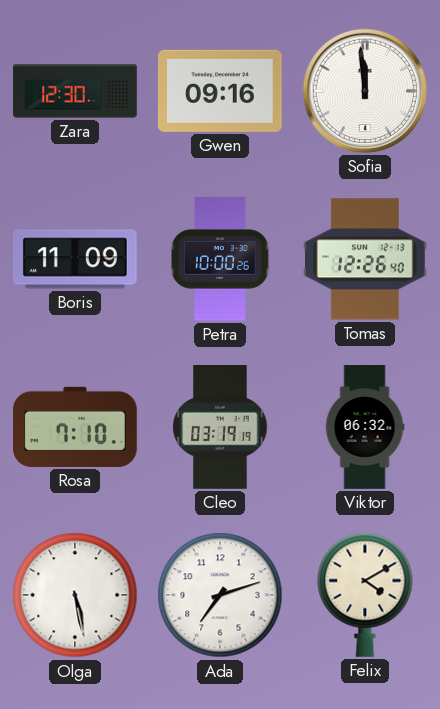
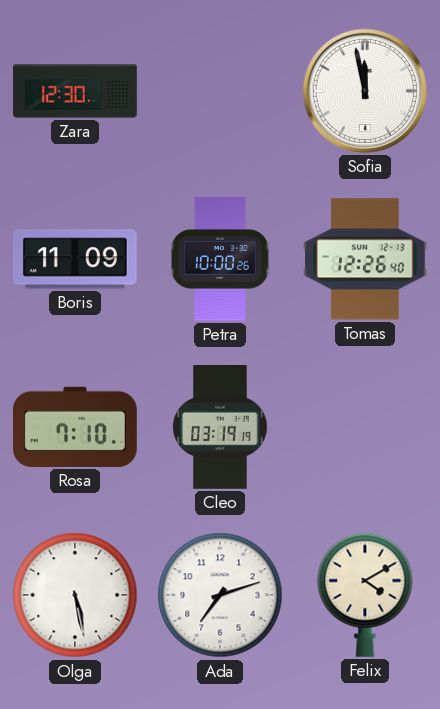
Gwen: 09:16 -> none (220, 91)
Sofia: 11:59 -> 11:58 (365, 91)
Viktor: 06:32 -> none (365, 427)
